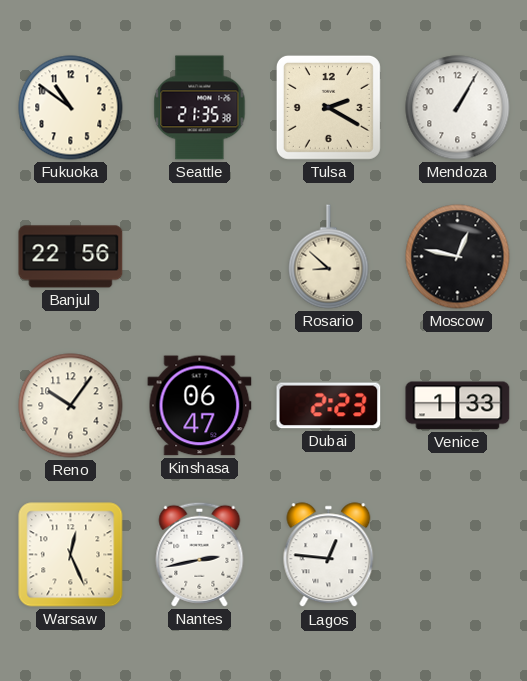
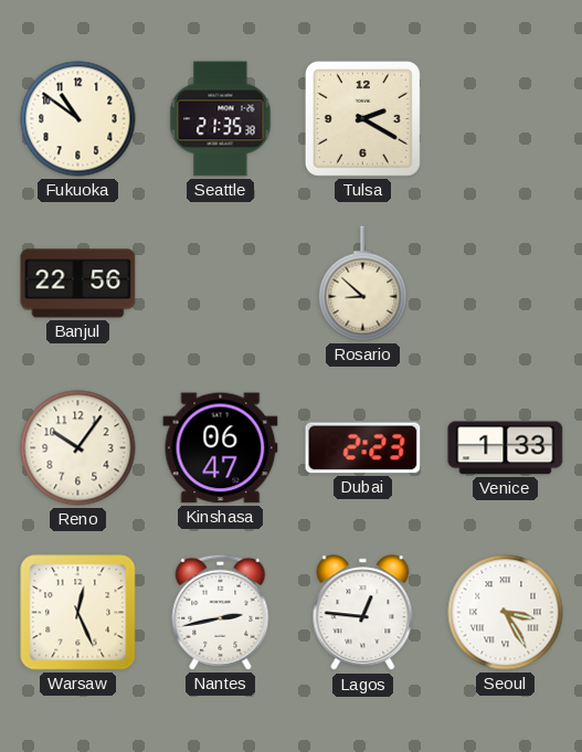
Mendoza: 1:05 -> none (458, 108)
Moscow: 12:47 -> none (458, 257)
Seoul: none -> 3:25 (506, 613)
